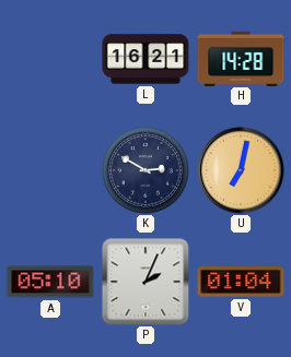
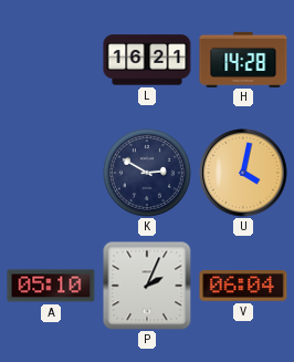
U: 7:02 -> 4:02 (243, 173)
V: 01:04 -> 06:04 (243, 287)
